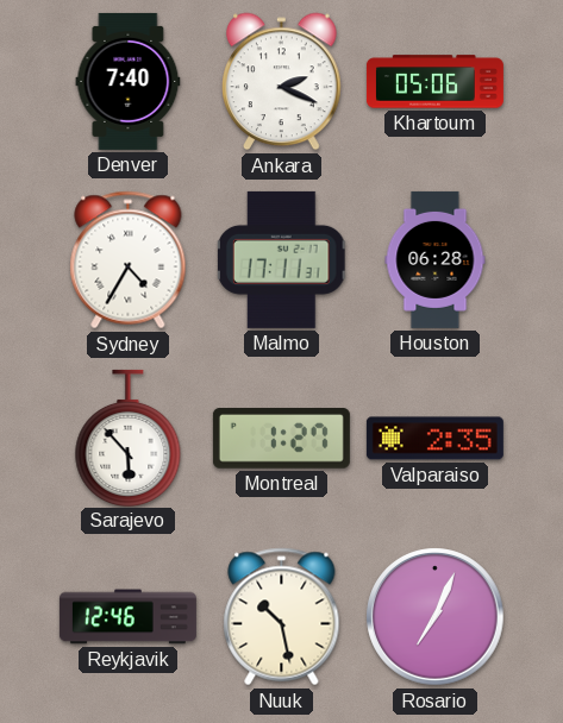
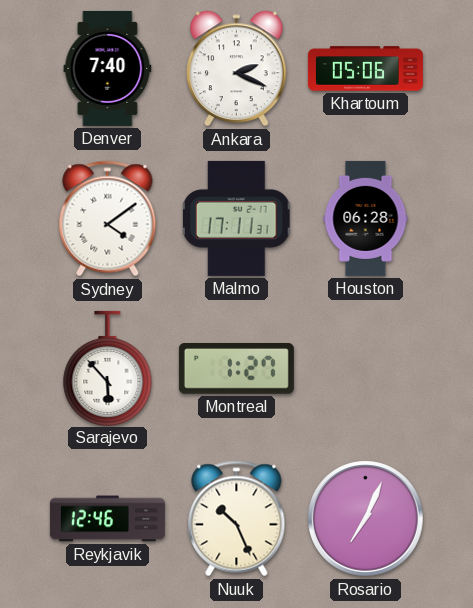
Sydney: 4:35 -> 4:09 (108, 219)
Valparaiso: 2:35 -> none (434, 439)
Nuuk: 10:28 -> 10:26 (237, 519)
